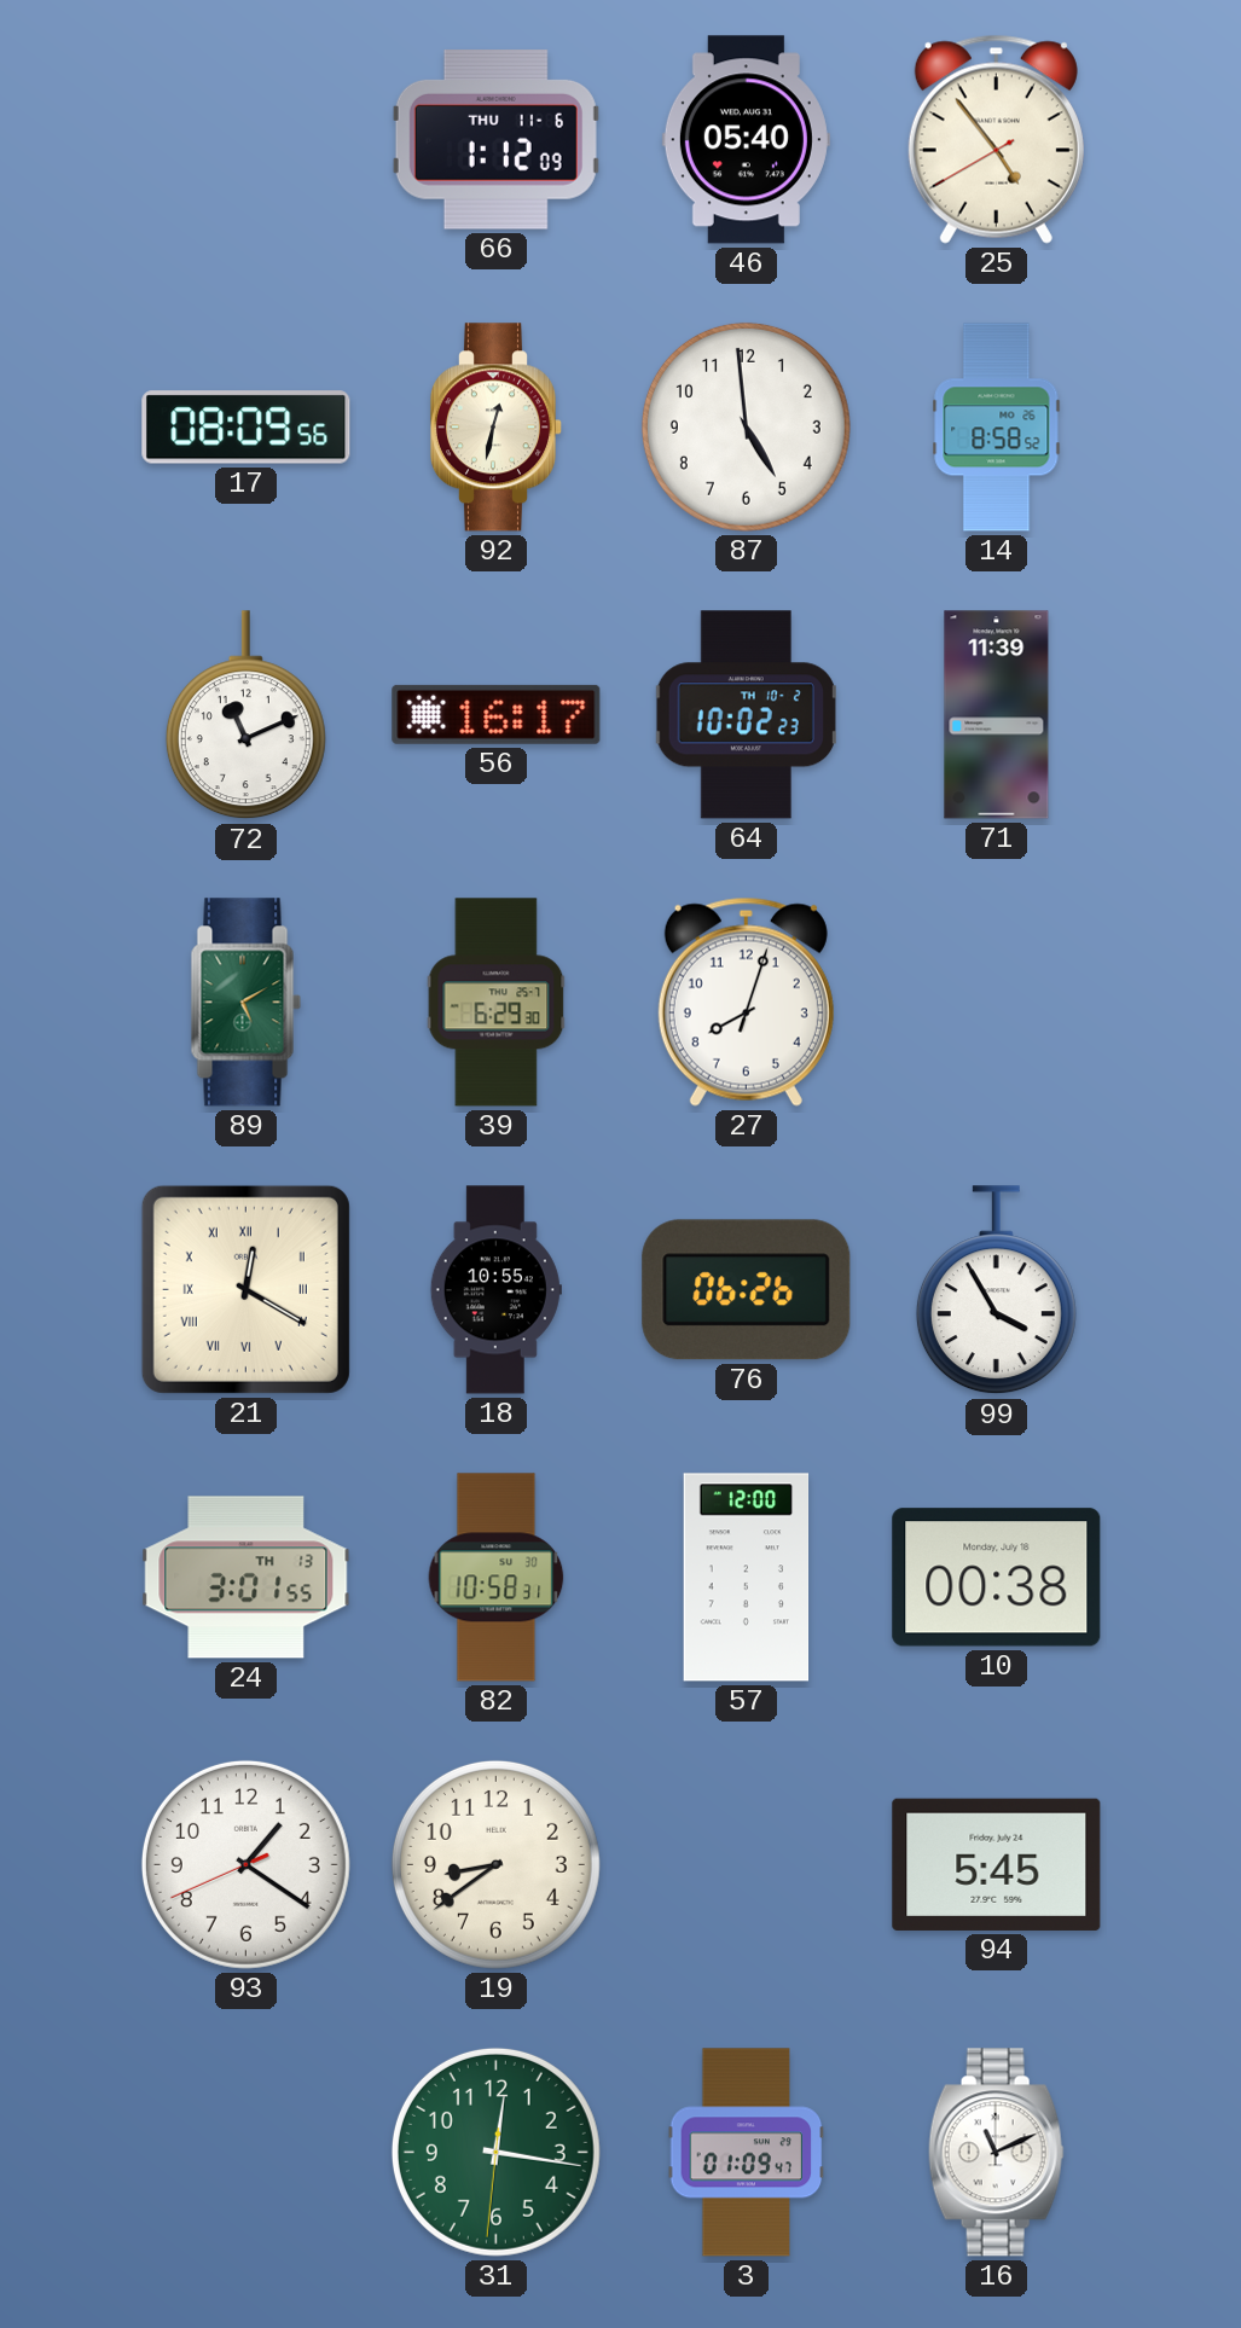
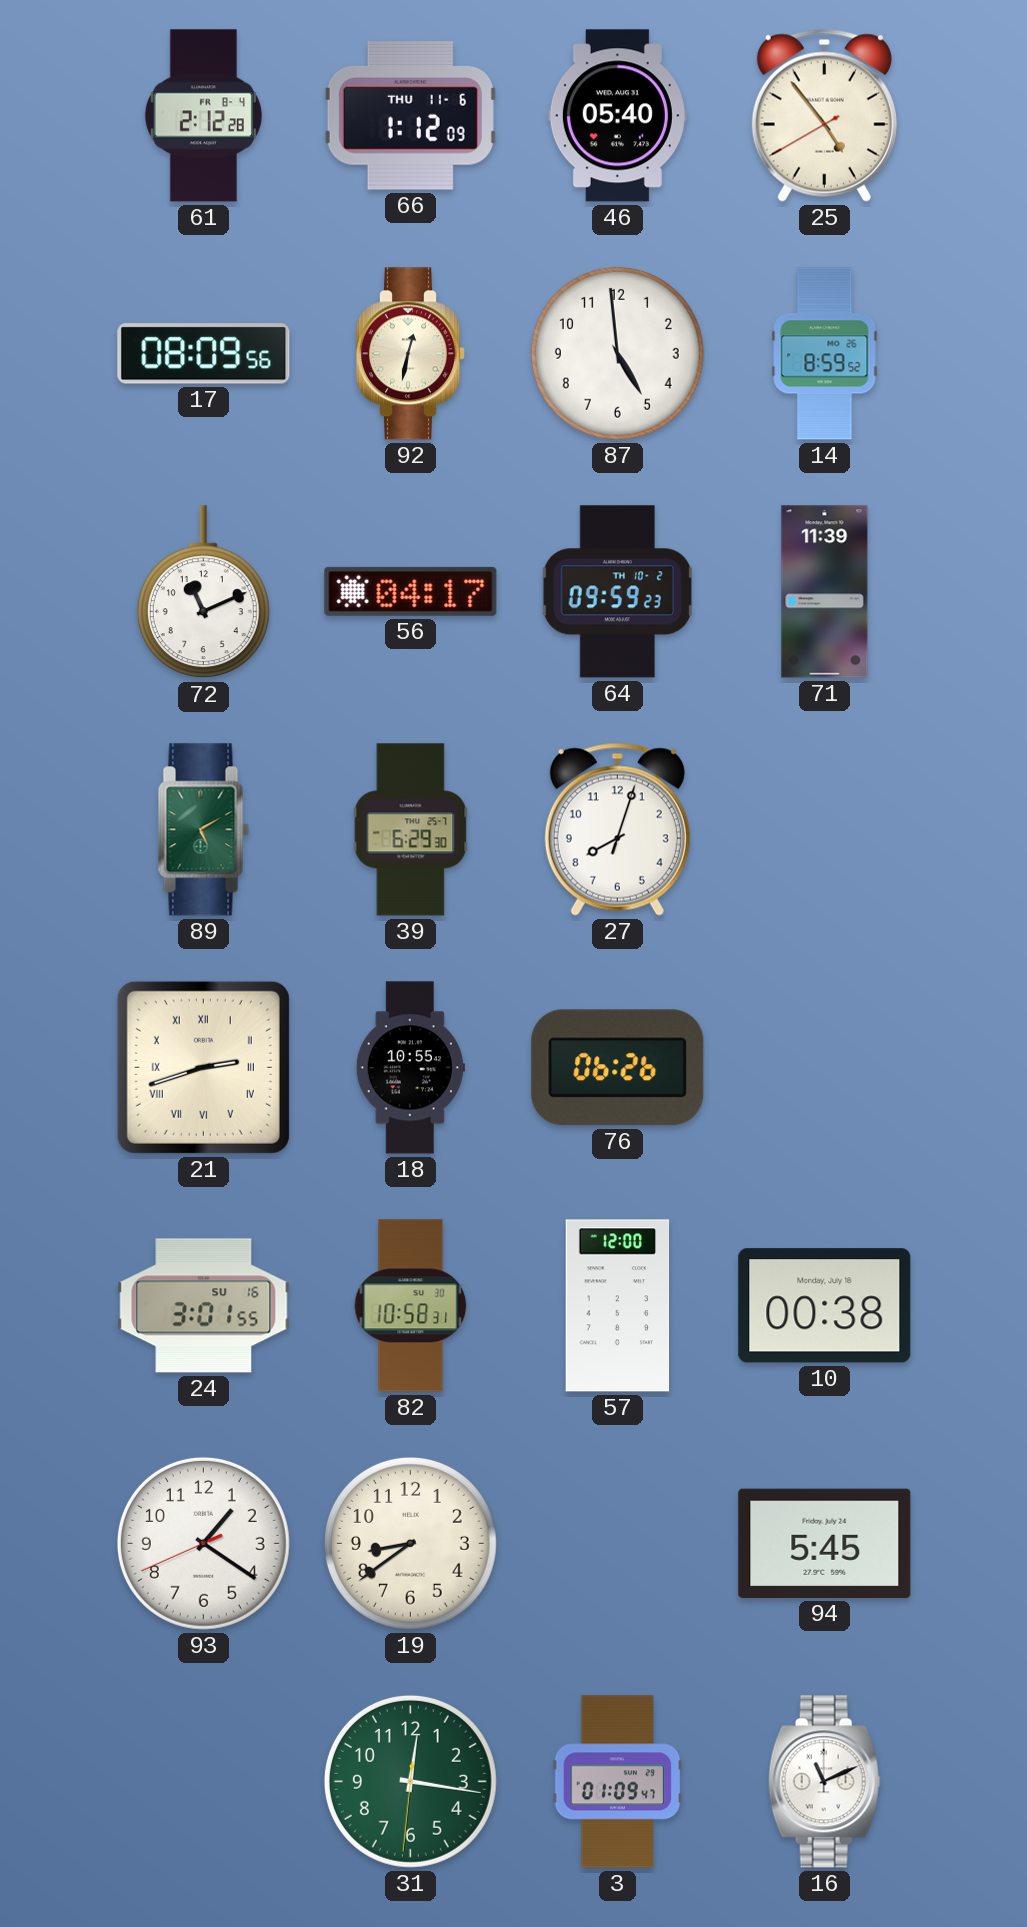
61: none -> 2:12 (203, 116)
14: 8:58 -> 8:59 (825, 354)
56: 16:17 -> 04:17 (411, 591)
64: 10:02 -> 09:59 (617, 592)
21: 12:20 -> 2:42 (203, 1067)
99: 3:55 -> none (996, 1290)
24 date: TH 13 -> SU 16 (204, 1306)
